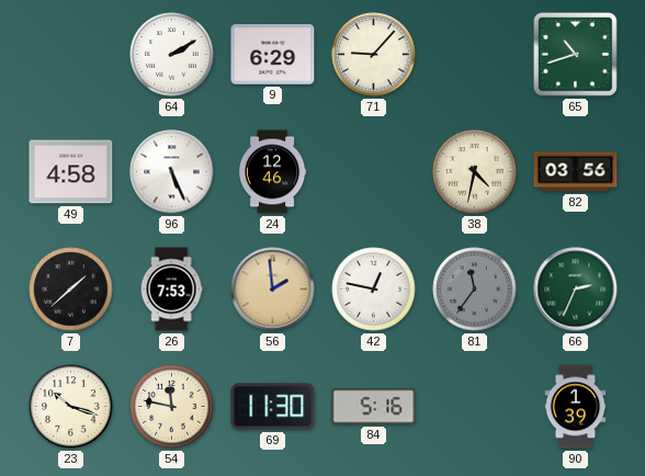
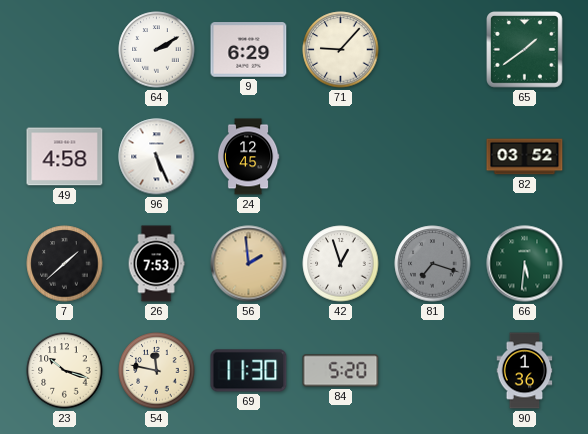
65: 10:42 -> 1:39 (525, 50)
24: 12:46 -> 12:45 (248, 157)
38: 4:32 -> none (475, 172)
82: 03:56 -> 03:52 (525, 157)
42: 12:47 -> 12:57 (341, 264)
81: 11:36 -> 7:18 (433, 264)
66: 2:34 -> 5:31 (525, 264)
84: 5:16 -> 5:20 (341, 371)
90: 1:39 -> 1:36 (525, 371)
